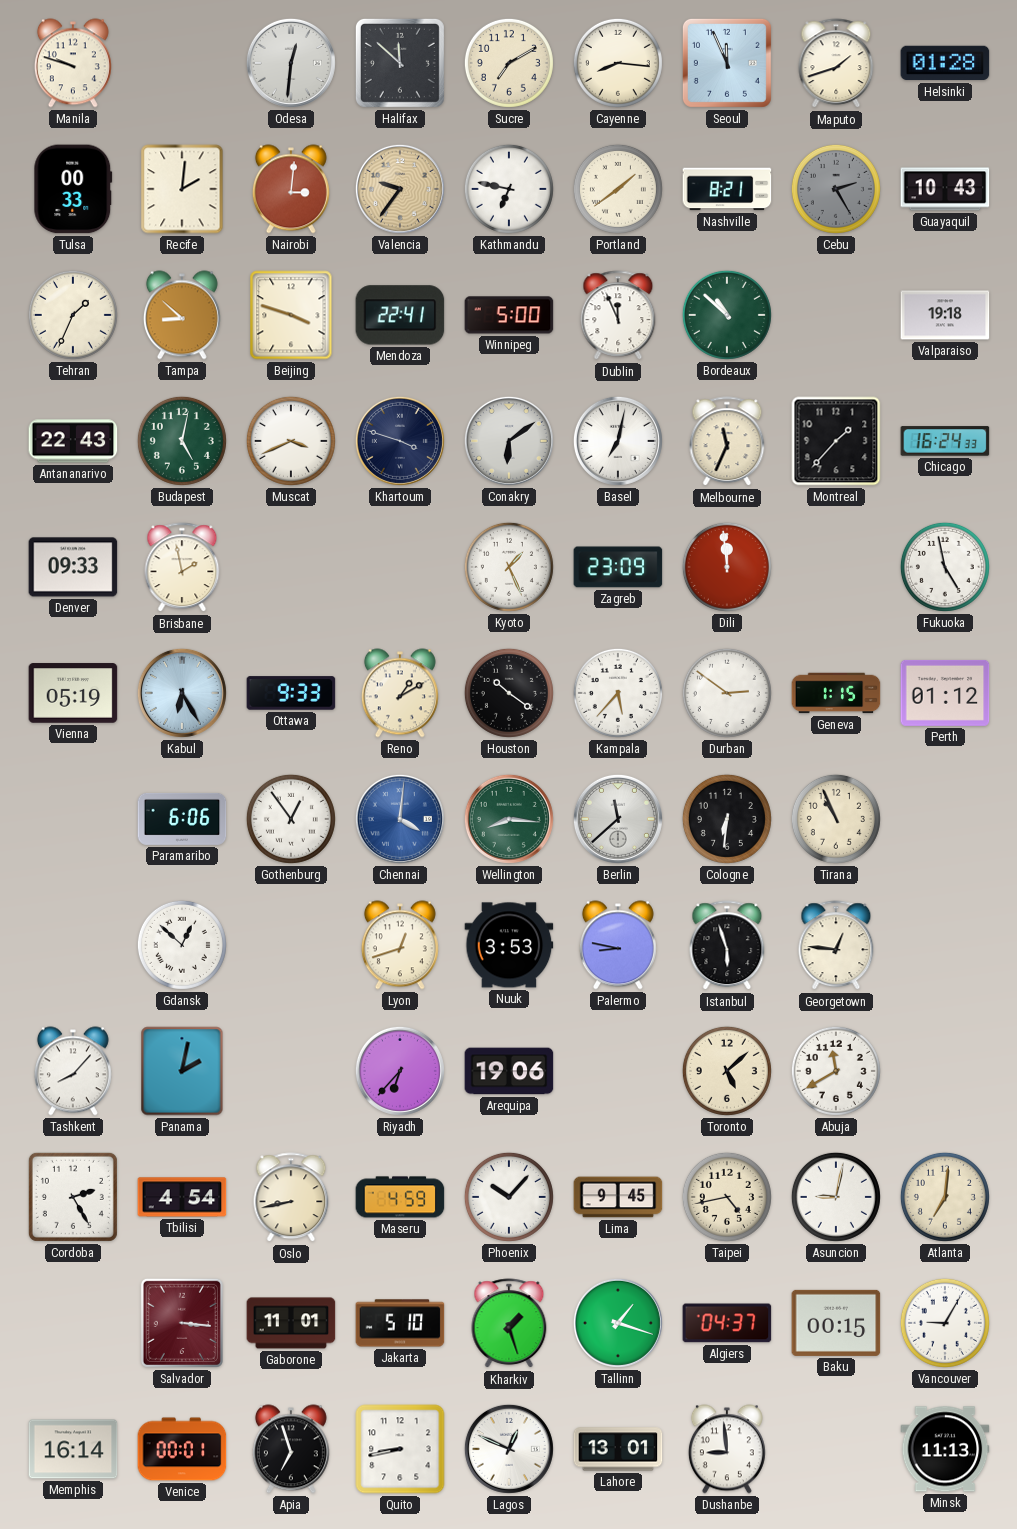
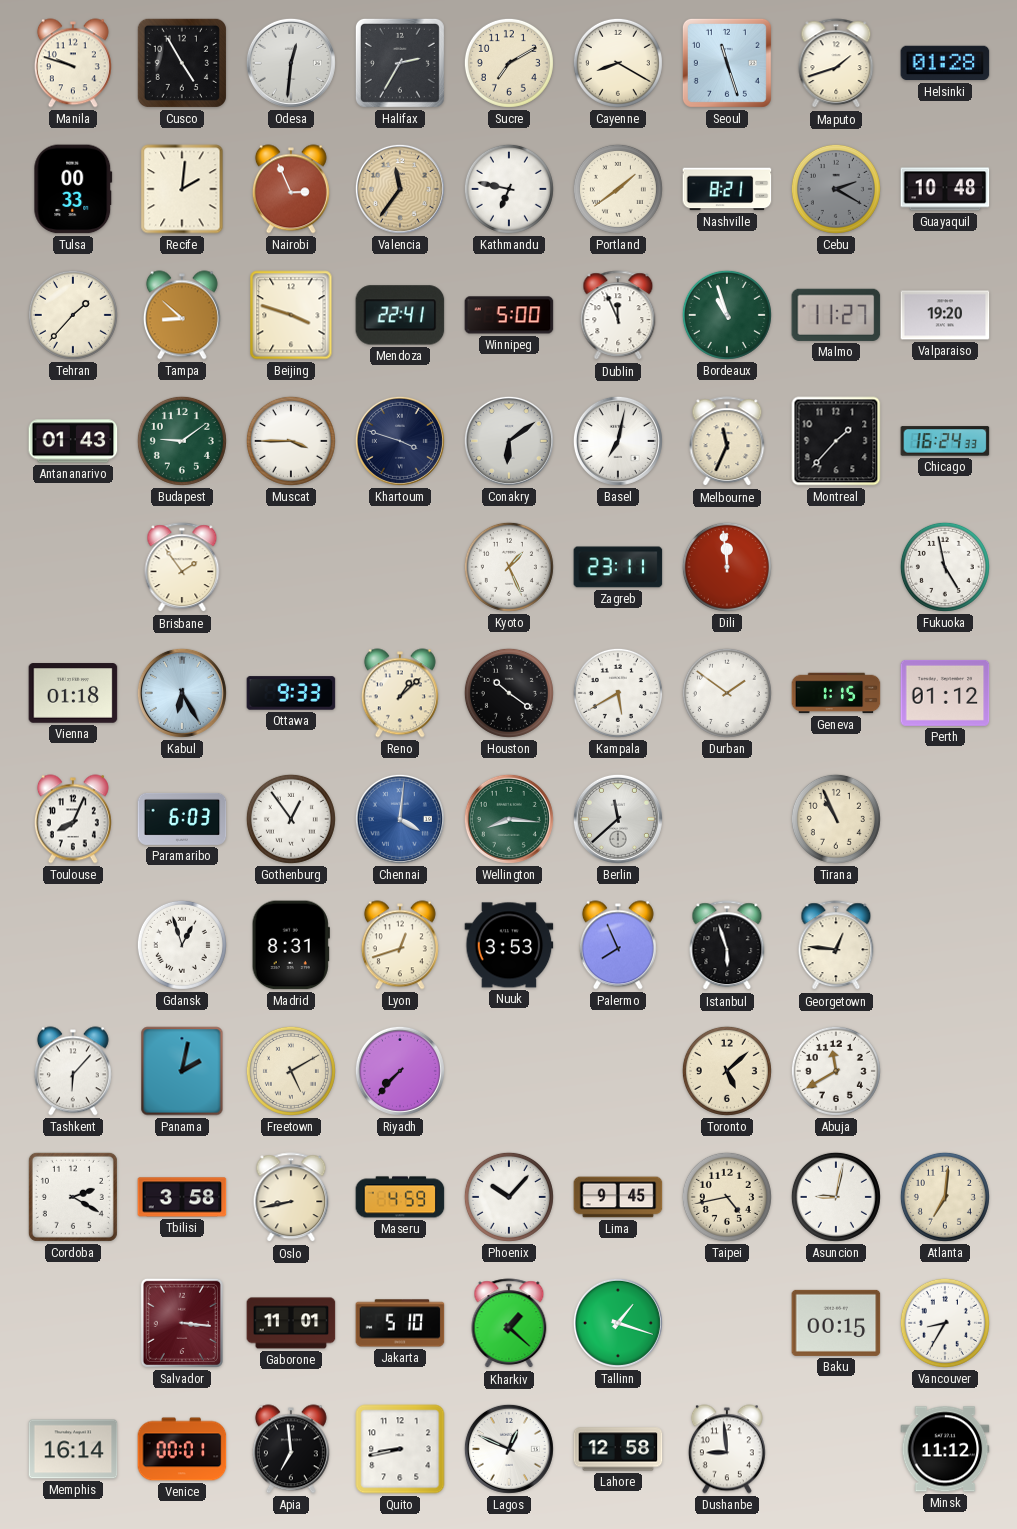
Cusco: none -> 4:55 (182, 63)
Halifax: 11:52 -> 2:35 (400, 63)
Cayenne: 8:16 -> 8:20 (618, 63)
Seoul: 11:56 -> 11:27 (727, 63)
Nairobi: 3:01 -> 2:56 (291, 189)
Valencia: 9:36 -> 11:36 (400, 189)
Cebu: 2:25 -> 2:20 (836, 189)
Guayaquil: 10:43 -> 10:48 (945, 189)
Tehran: 1:34 -> 1:37 (73, 315)
Bordeaux: 10:52 -> 10:57 (727, 315)
Malmo: none -> 11:27 (836, 315)
Valparaiso: 19:18 -> 19:20 (945, 315)
Antananarivo: 22:43 -> 01:43 (73, 441)
Budapest: 5:02 -> 9:09 (182, 441)
Muscat: 3:41 -> 3:45 (291, 441)
Denver: 09:33 -> none (73, 567)
Brisbane: 1:58 -> 1:54 (182, 568)
Zagreb: 23:09 -> 23:11 (618, 567)
Vienna: 05:19 -> 01:18 (73, 693)
Reno: 1:10 -> 1:08 (400, 693)
Kampala: 5:37 -> 5:40 (618, 693)
Durban: 2:51 -> 1:51 (727, 693)
Toulouse: none -> 8:04 (73, 819)
Paramaribo: 6:06 -> 6:03 (182, 819)
Cologne: 6:31 -> none (727, 819)
Gdansk: 12:52 -> 12:57 (182, 945)
Madrid: none -> 8:31 (291, 945)
Palermo: 8:47 -> 7:56 (618, 945)
Tashkent: 8:07 -> 6:07 (73, 1071)
Freetown: none -> 5:10 (291, 1071)
Riyadh: 6:37 -> 7:37 (400, 1071)
Arequipa: 19:06 -> none (509, 1071)
Cordoba: 2:25 -> 2:20 (73, 1197)
Tbilisi: 4:54 -> 3:58 (182, 1197)
Kharkiv: 1:27 -> 1:22 (509, 1324)
Algiers: 04:37 -> none (727, 1323)
Vancouver: 9:05 -> 8:35 (945, 1323)
Apia: 6:57 -> 6:59 (291, 1449)
Lahore: 13:01 -> 12:58 (618, 1449)
Minsk: 11:13 -> 11:12 (945, 1449)
